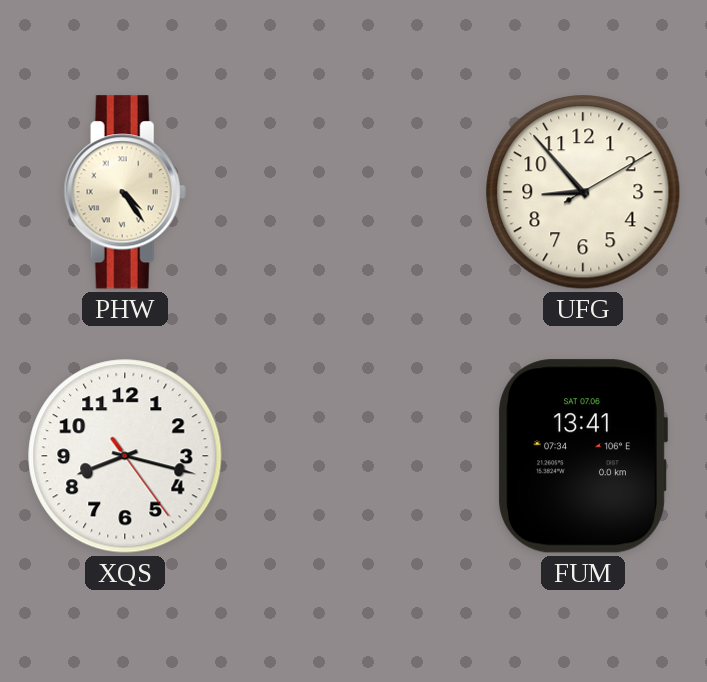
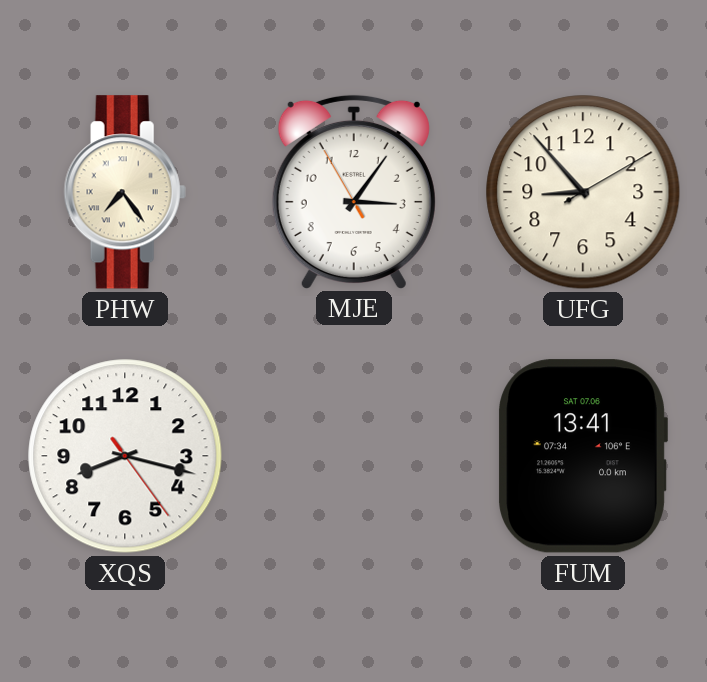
PHW: 4:24 -> 7:24 (125, 192)
MJE: none -> 3:05 (354, 191)
